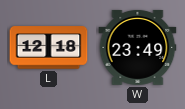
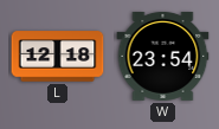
W: 23:49 -> 23:54 (163, 56)
